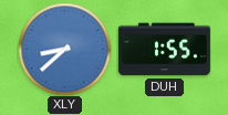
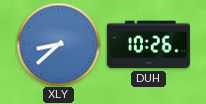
DUH: 1:55 -> 10:26 (148, 45)
